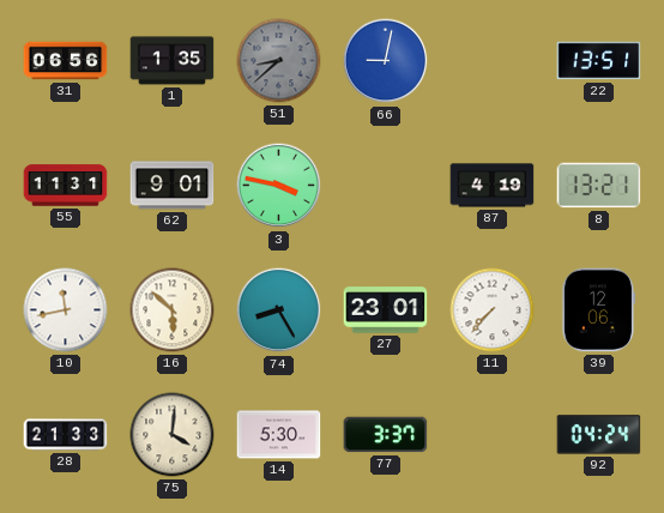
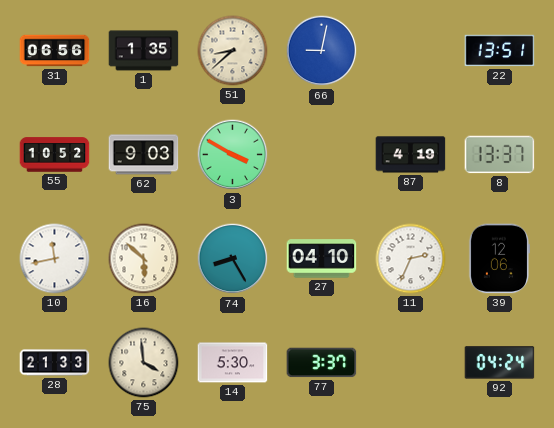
51 dial: grey -> cream (233, 51)
55: 11:31 -> 10:52 (55, 155)
62: 9:01 -> 9:03 (144, 155)
3: 3:47 -> 3:50 (233, 155)
8: 13:21 -> 13:37 (500, 155)
27: 23:01 -> 04:10 (322, 259)
11: 7:37 -> 2:34 (411, 259)
75: 4:01 -> 3:59 (144, 363)
